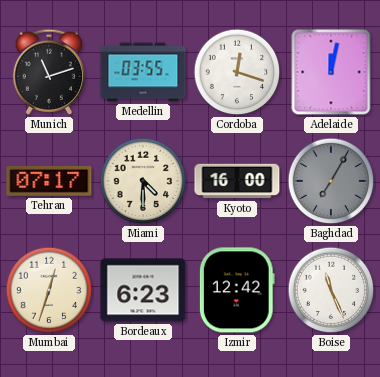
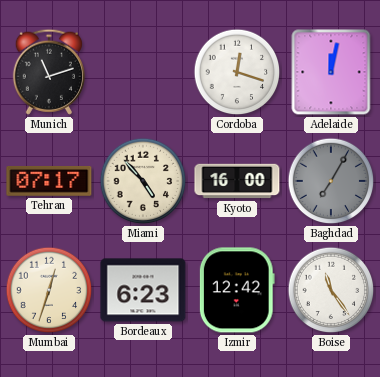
Medellin: 03:55 -> none (143, 72)
Miami: 4:30 -> 4:53 (143, 181)
Boise: 11:26 -> 11:24 (331, 290)
